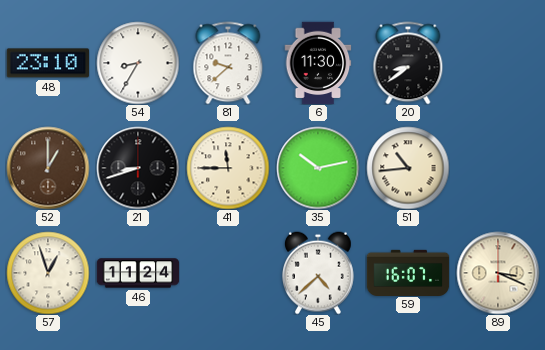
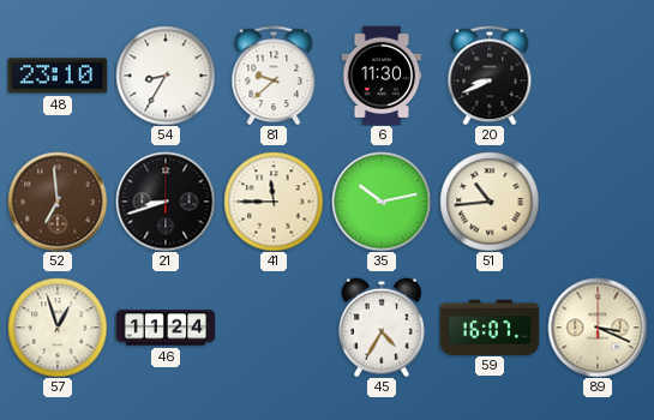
20: 8:39 -> 8:41 (490, 76)
52: 1:00 -> 6:59 (58, 202)
45: 4:38 -> 4:35 (383, 328)
